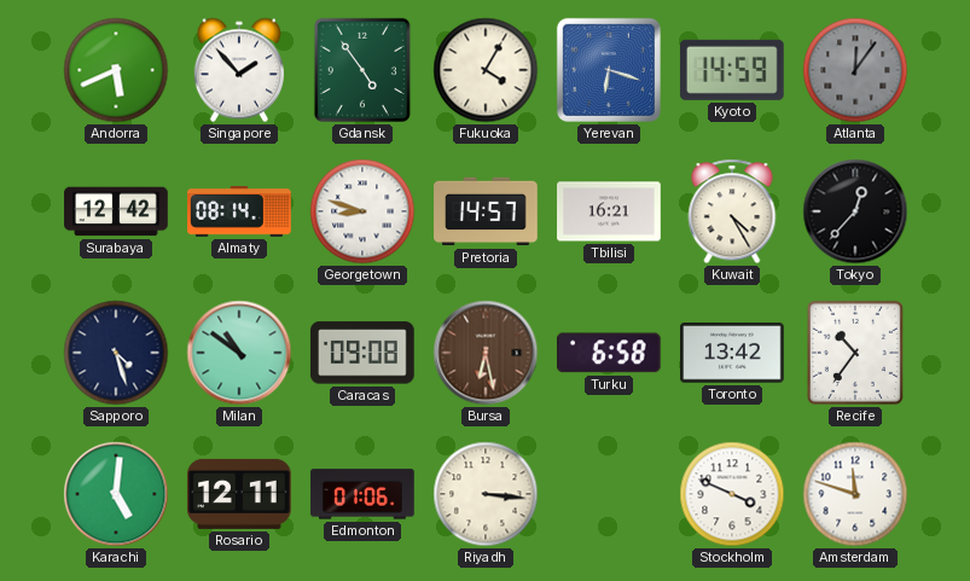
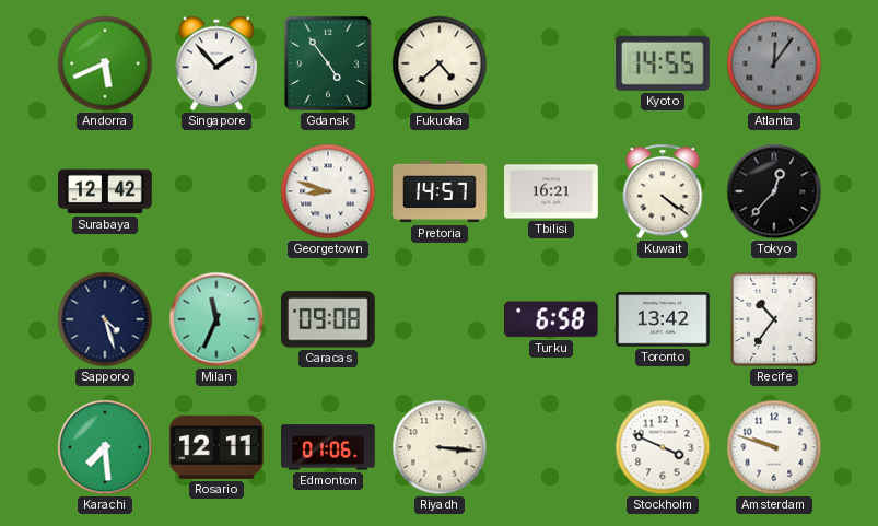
Fukuoka: 4:05 -> 4:38 (440, 63)
Yerevan: 6:18 -> none (609, 70)
Kyoto: 14:59 -> 14:55 (663, 63)
Almaty: 08:14 -> none (239, 213)
Kuwait: 4:25 -> 4:21 (663, 191)
Milan: 10:51 -> 11:34 (216, 319)
Bursa: 6:28 -> none (486, 353)
Karachi: 5:01 -> 7:29 (105, 447)
Amsterdam: 11:48 -> 9:48 (774, 447)
